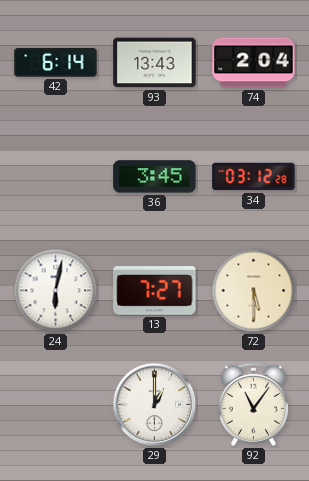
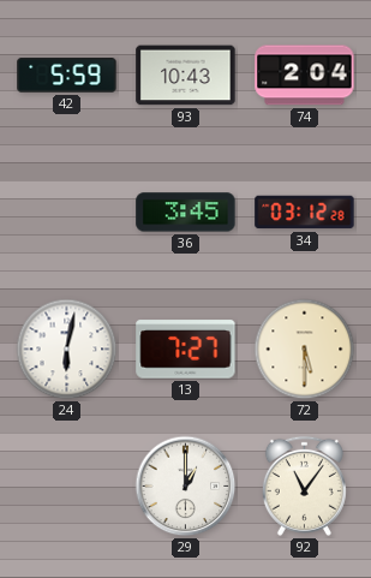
42: 6:14 -> 5:59 (67, 76)
93: 13:43 -> 10:43 (186, 76)
